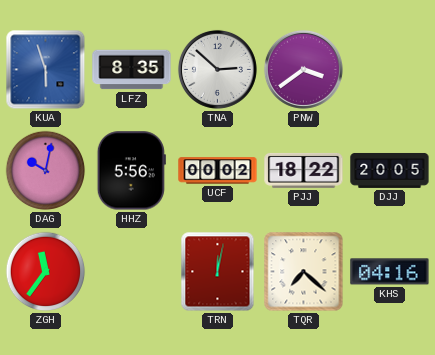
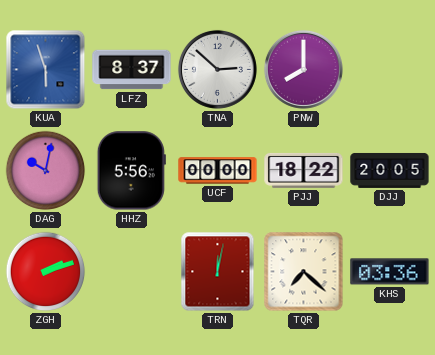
LFZ: 8:35 -> 8:37 (132, 70)
PNW: 3:39 -> 8:00 (303, 69)
UCF: 00:02 -> 00:00 (218, 171)
ZGH: 11:36 -> 2:12 (46, 272)
KHS: 04:16 -> 03:36 (390, 272)
